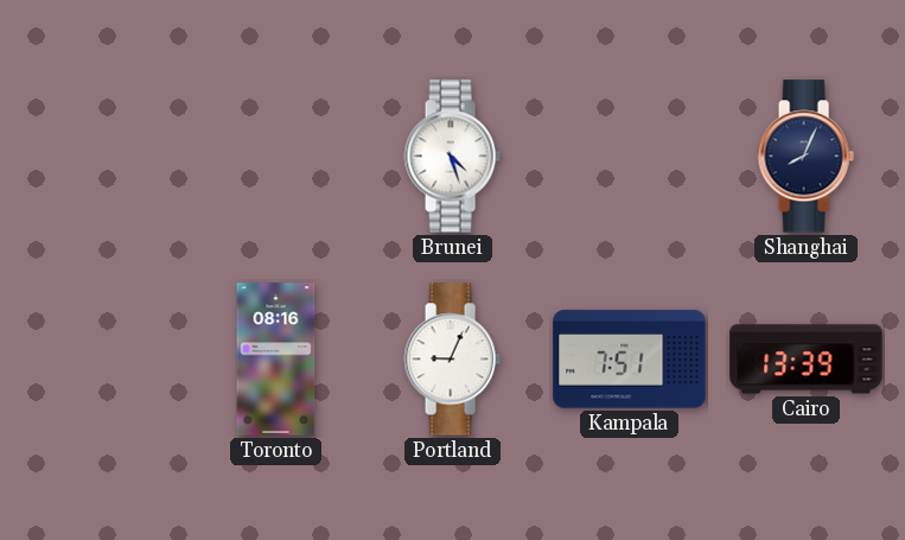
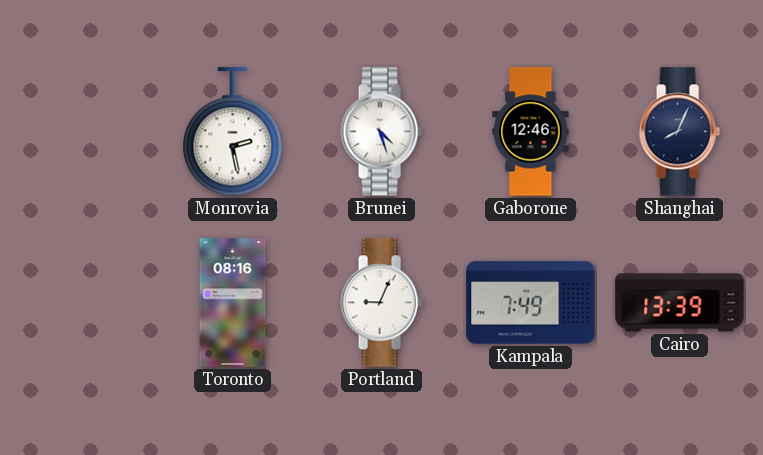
Monrovia: none -> 2:28 (233, 132)
Gaborone: none -> 12:46 (531, 132)
Kampala: 7:51 -> 7:49 (531, 303)
